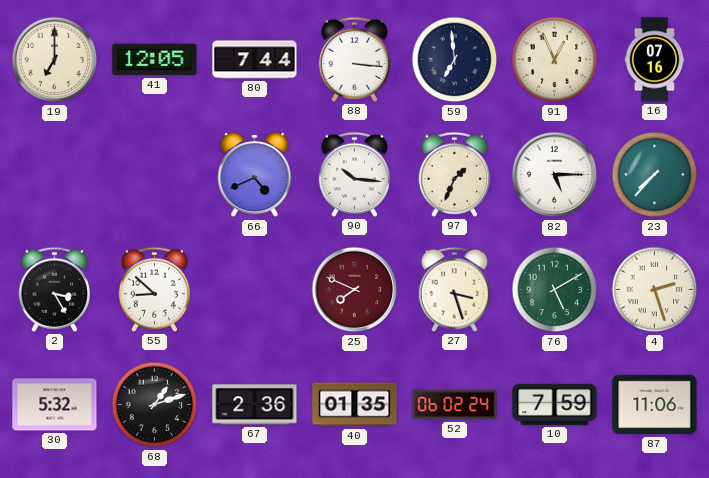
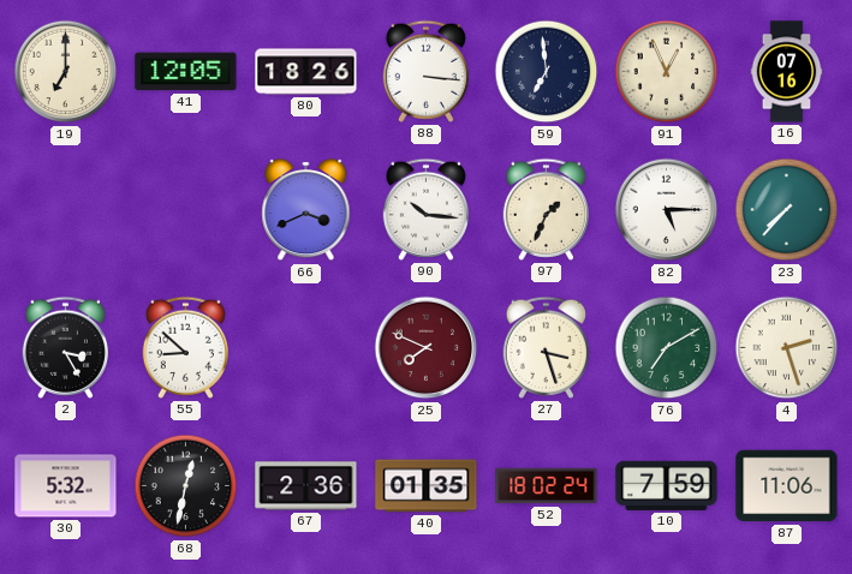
80: 7:44 -> 18:26 (306, 72)
66: 4:41 -> 3:41 (306, 210)
76: 5:10 -> 7:10 (667, 348)
68: 1:12 -> 12:32 (186, 486)
52: 06:02 -> 18:02 (547, 486)
